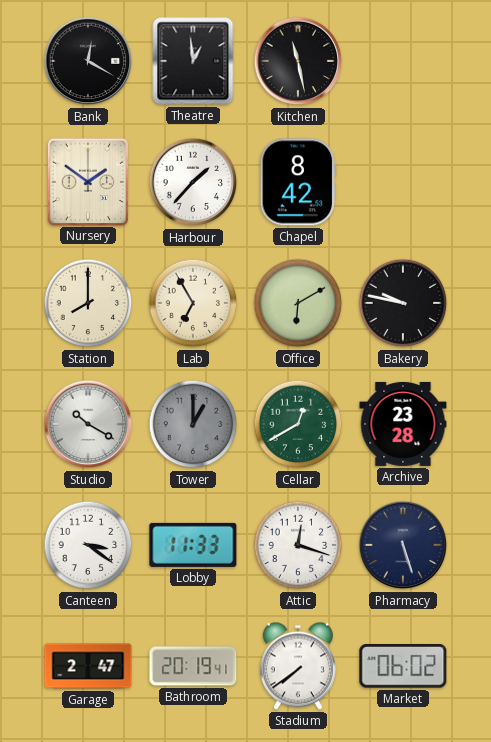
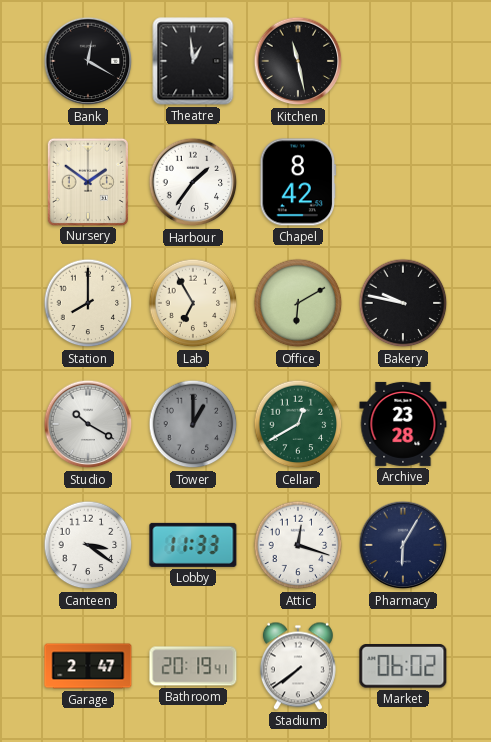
Harbour: 1:37 -> 1:36 (193, 182)
Pharmacy: 5:27 -> 6:05 (403, 545)
